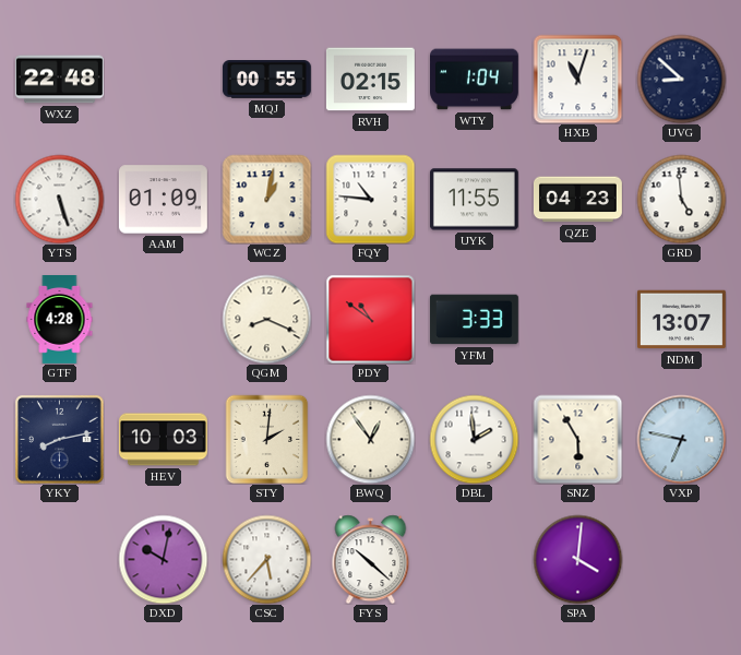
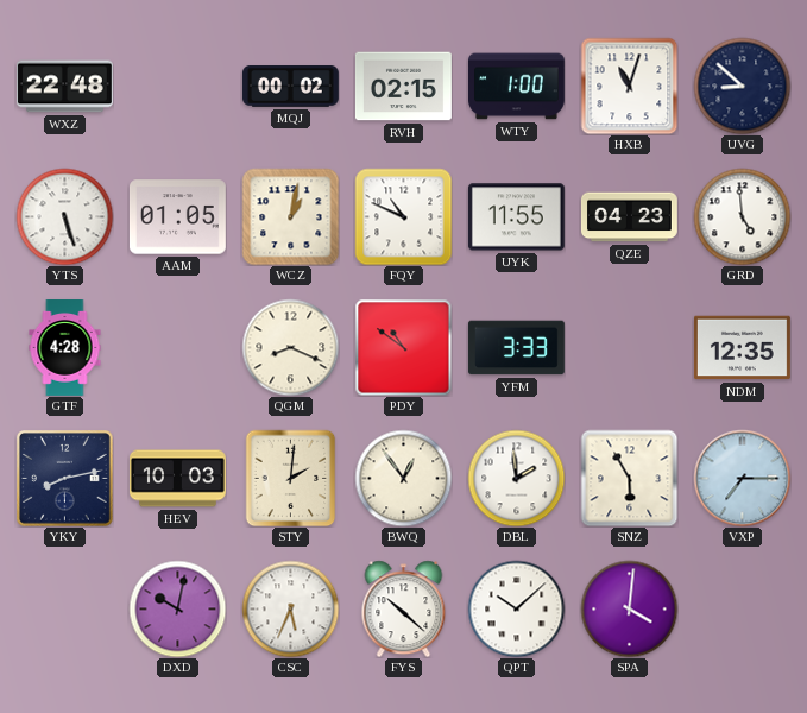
MQJ: 00:55 -> 00:02 (290, 87)
WTY: 1:04 -> 1:00 (517, 87)
AAM: 01:09 -> 01:05 (177, 217)
FQY: 10:46 -> 10:49 (403, 216)
NDM: 13:07 -> 12:35 (742, 348)
VXP: 6:47 -> 7:15 (742, 478)
CSC: 5:37 -> 5:34 (290, 608)
QPT: none -> 10:08 (516, 608)
